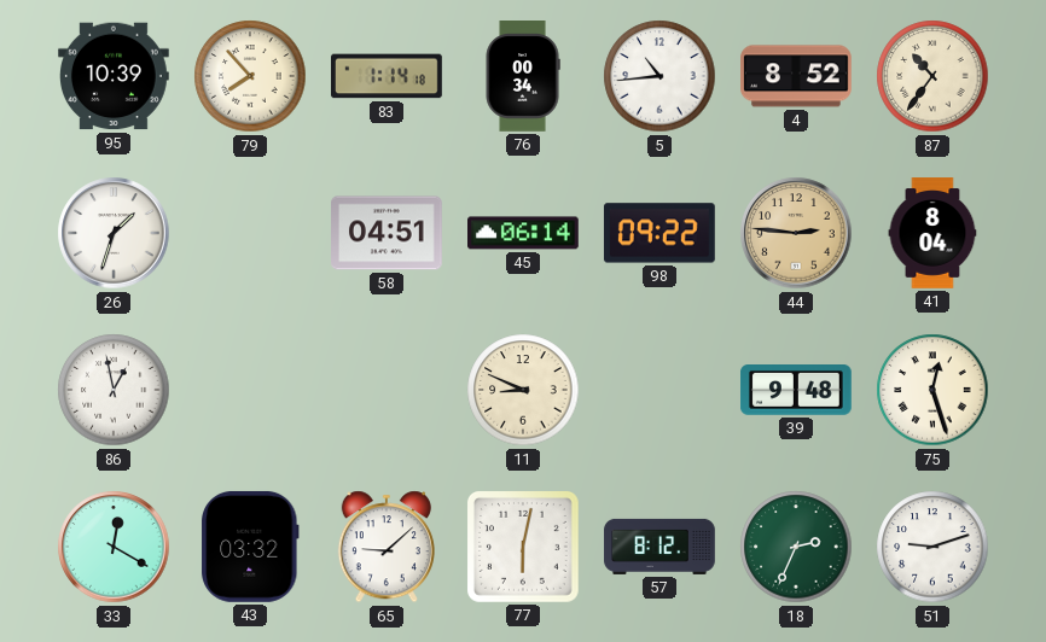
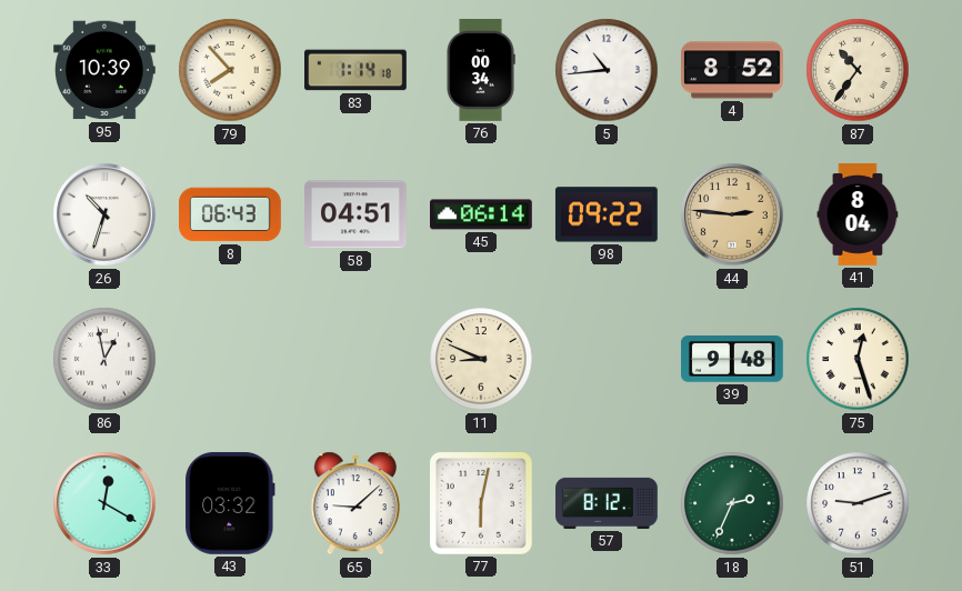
26: 1:33 -> 10:33 (104, 214)
8: none -> 06:43 (231, 214)
